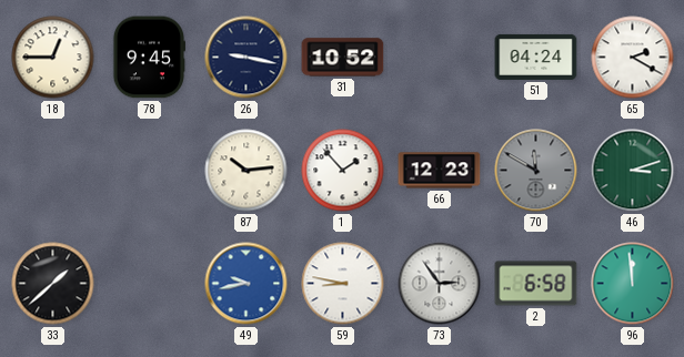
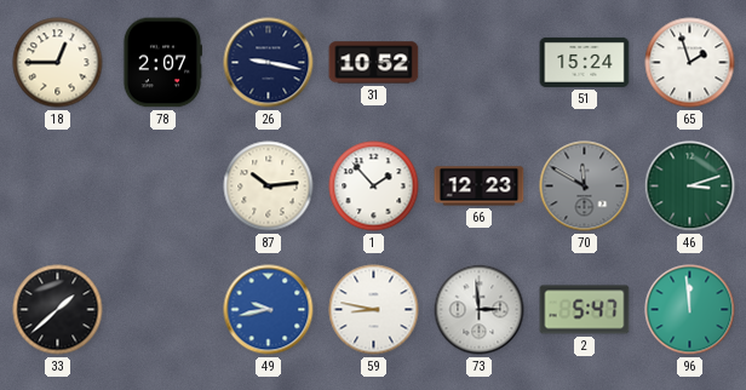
78: 9:45 -> 2:07 (161, 63)
51: 04:24 -> 15:24 (585, 62)
65: 2:20 -> 1:57 (690, 63)
73: 2:54 -> 2:59 (480, 310)
2: 6:58 -> 5:47 (585, 310)
